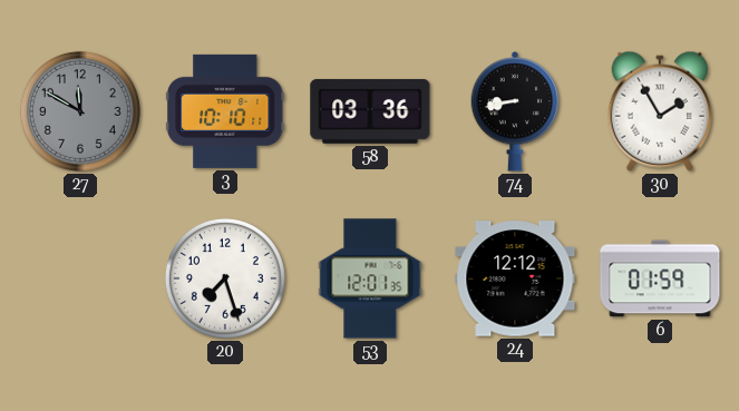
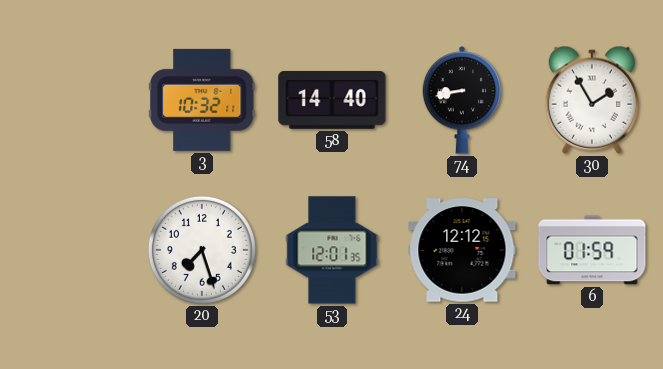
27: 11:50 -> none (80, 111)
3: 10:10 -> 10:32 (202, 100)
58: 03:36 -> 14:40 (332, 100)
